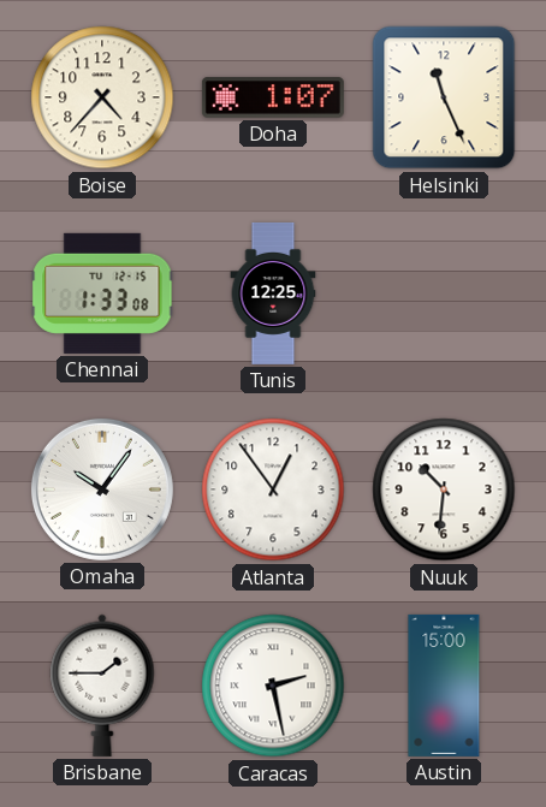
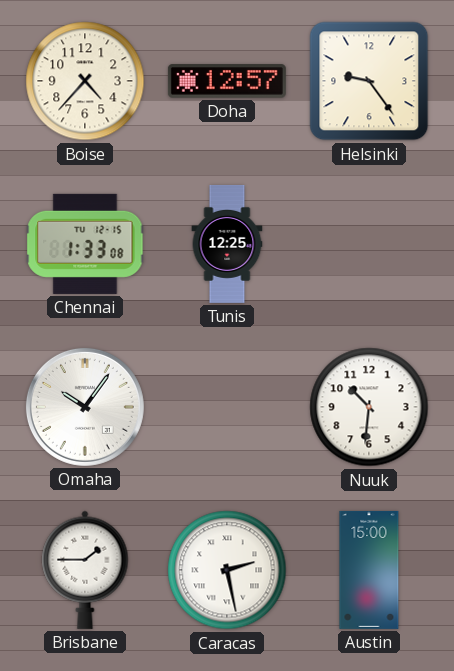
Doha: 1:07 -> 12:57 (227, 81)
Helsinki: 11:26 -> 9:24 (369, 81)
Atlanta: 12:54 -> none (273, 489)
